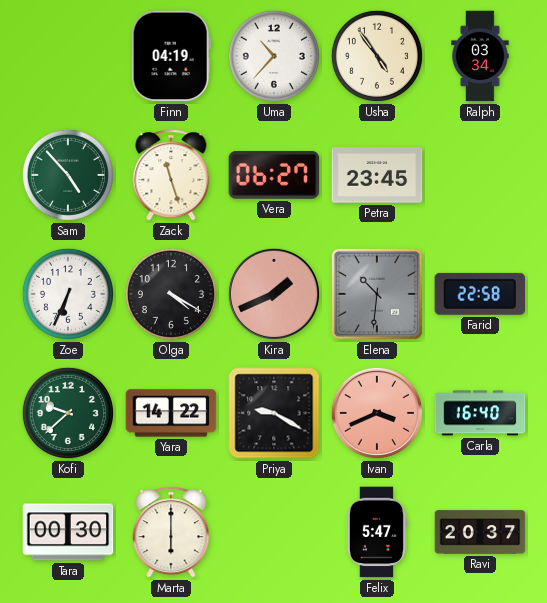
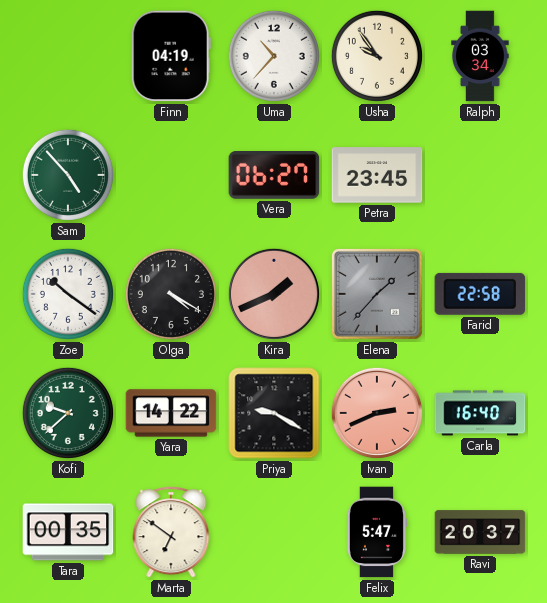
Usha: 4:54 -> 9:54 (377, 56)
Zack: 11:27 -> none (171, 175)
Zoe: 6:34 -> 10:21 (68, 294)
Elena: 10:31 -> 1:37 (377, 294)
Ivan: 3:41 -> 2:41 (377, 413)
Tara: 00:30 -> 00:35 (68, 532)
Marta: 6:00 -> 6:51 (171, 532)
